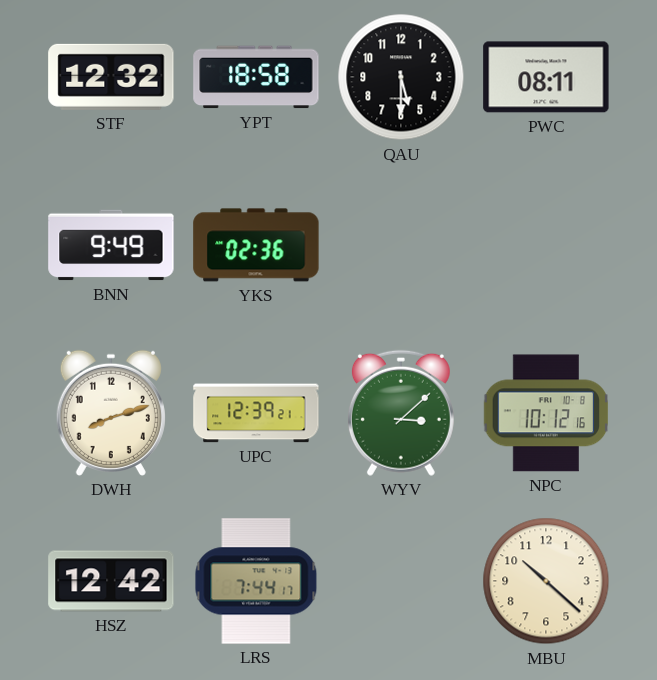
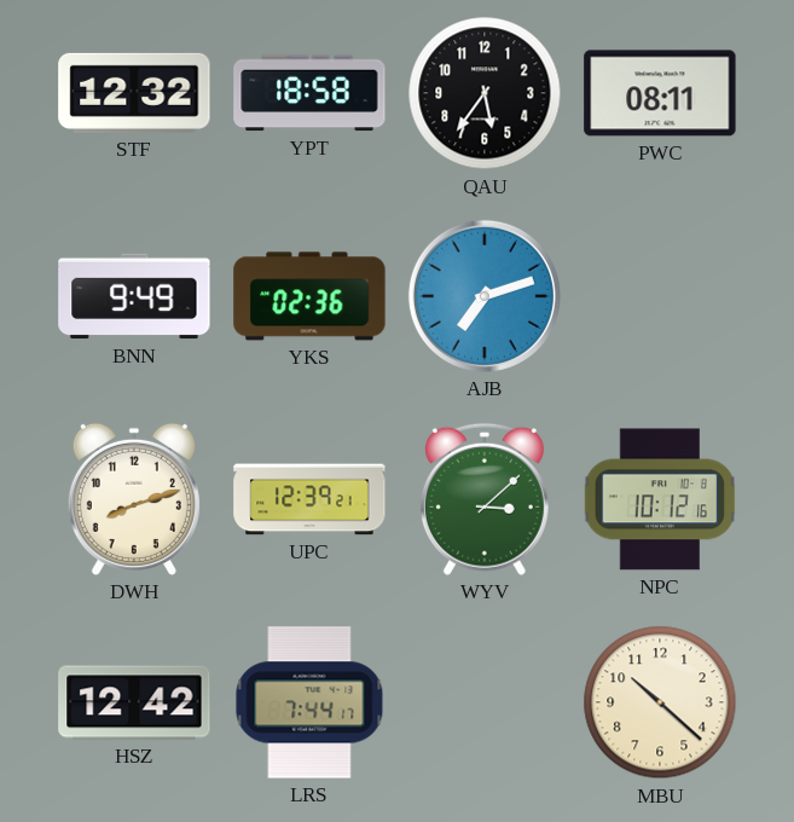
QAU: 5:30 -> 5:36 (485, 93)
AJB: none -> 7:12 (485, 296)
